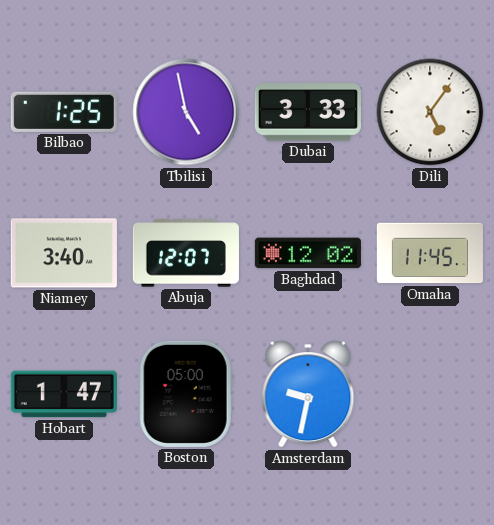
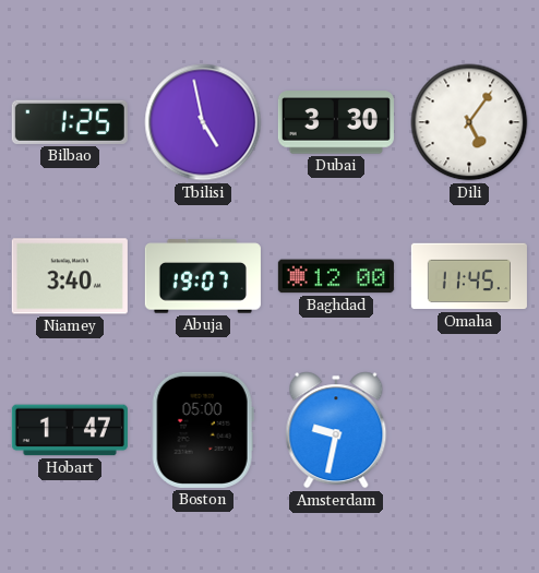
Dubai: 3:33 -> 3:30 (336, 122)
Abuja: 12:07 -> 19:07 (203, 276)
Baghdad: 12:02 -> 12:00 (336, 276)
